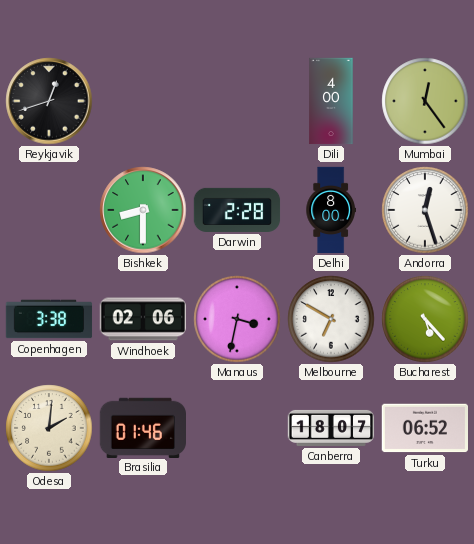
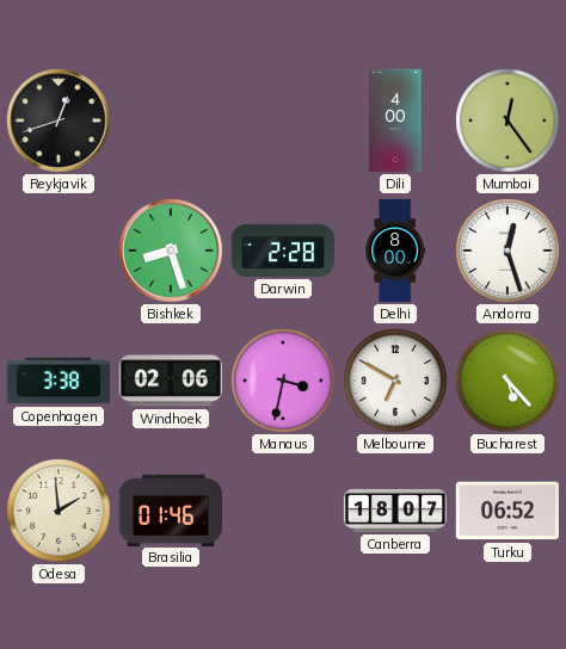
Bishkek: 8:30 -> 8:27 (171, 251)
Odesa: 2:01 -> 1:59 (59, 511)
